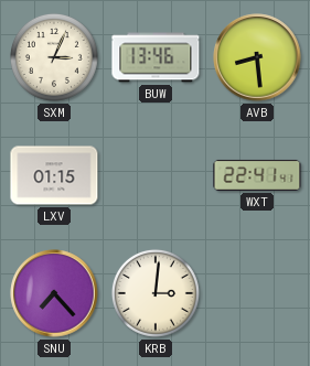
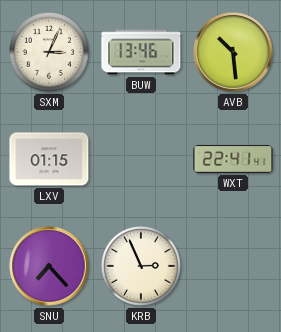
AVB: 8:29 -> 10:29 (233, 52)
KRB: 3:01 -> 2:56 (141, 266)
